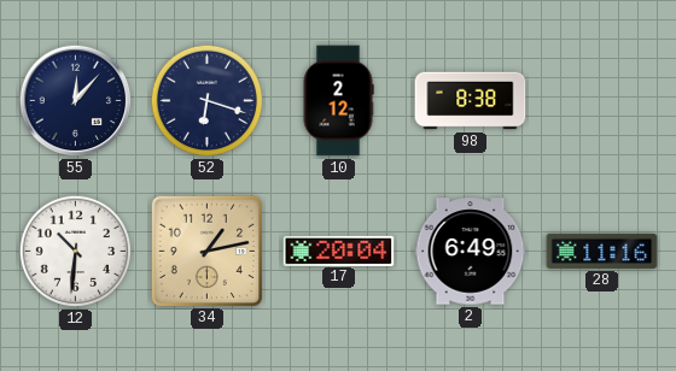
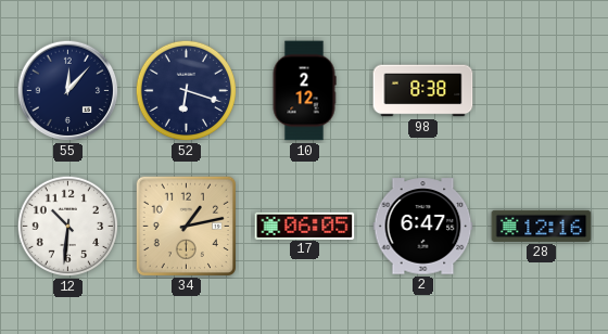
17: 20:04 -> 06:05 (305, 226)
2: 6:49 -> 6:47 (423, 227)
28: 11:16 -> 12:16 (542, 226)
